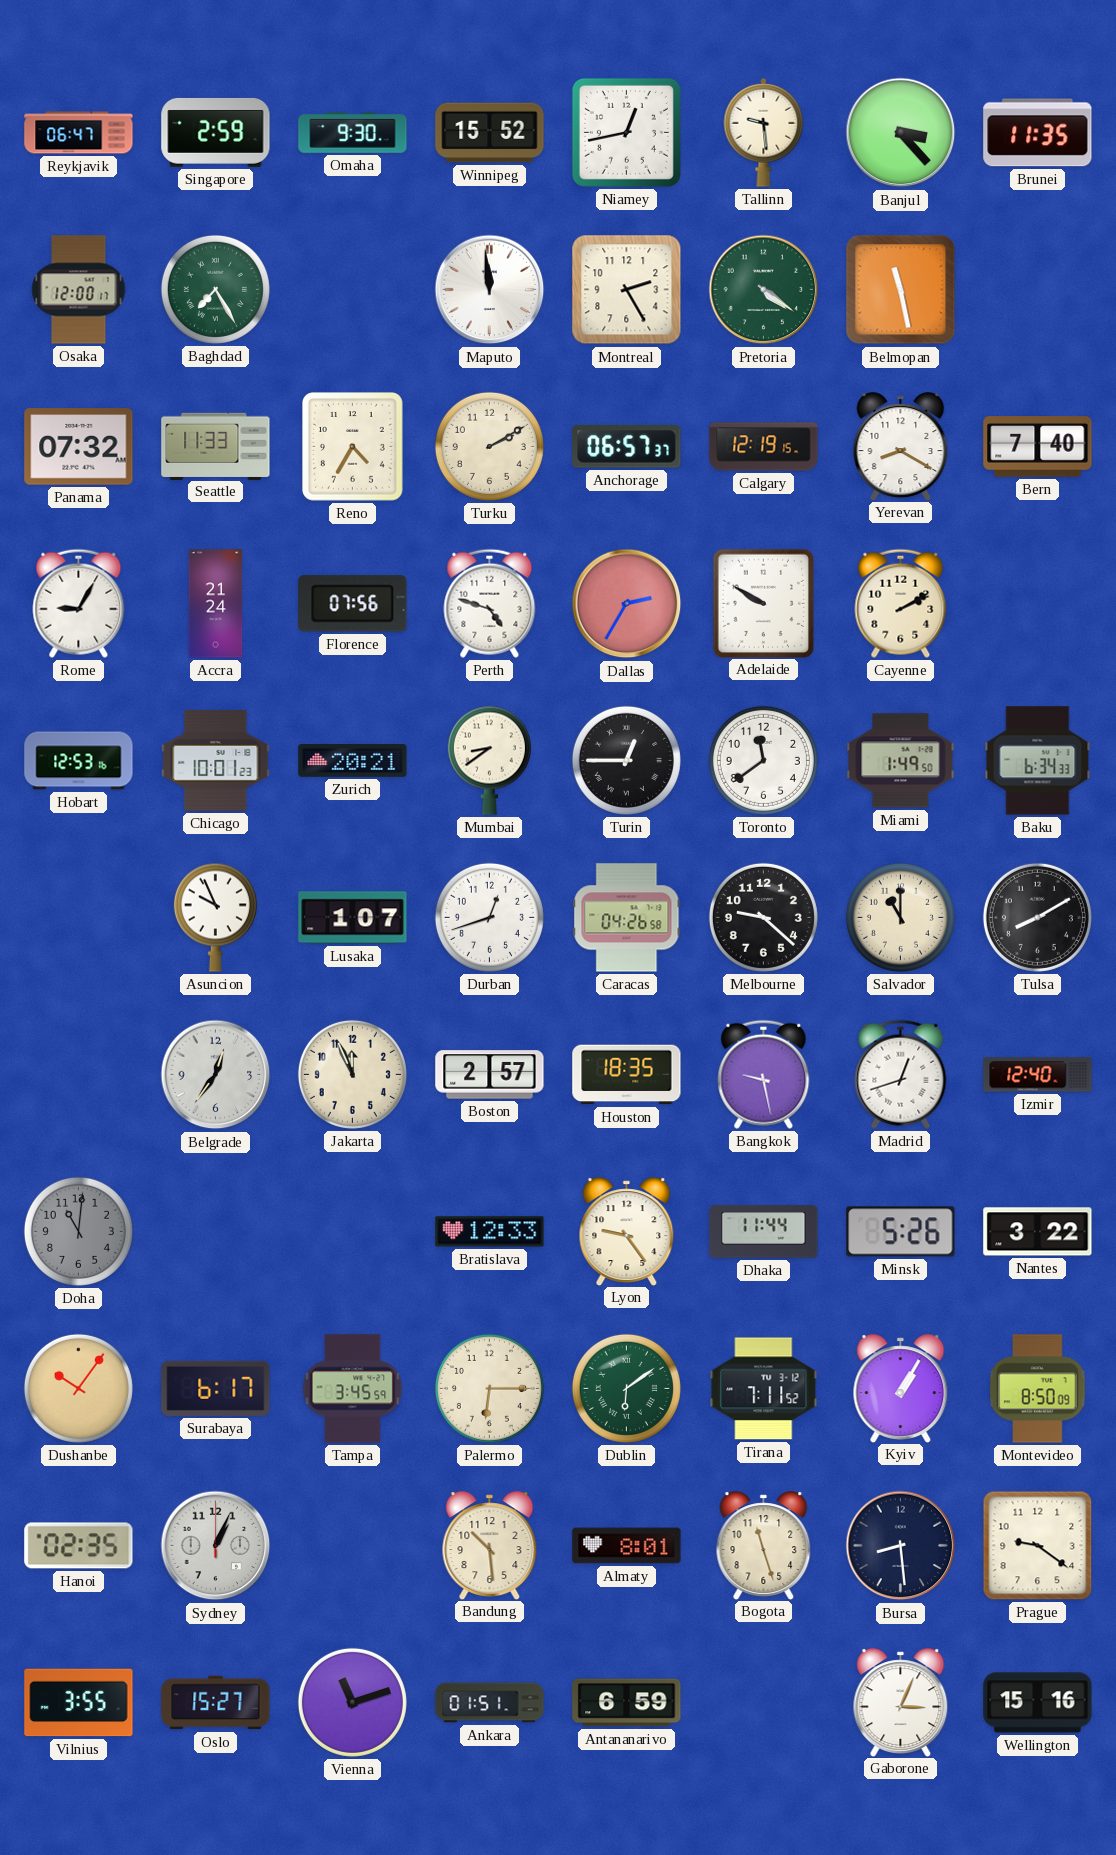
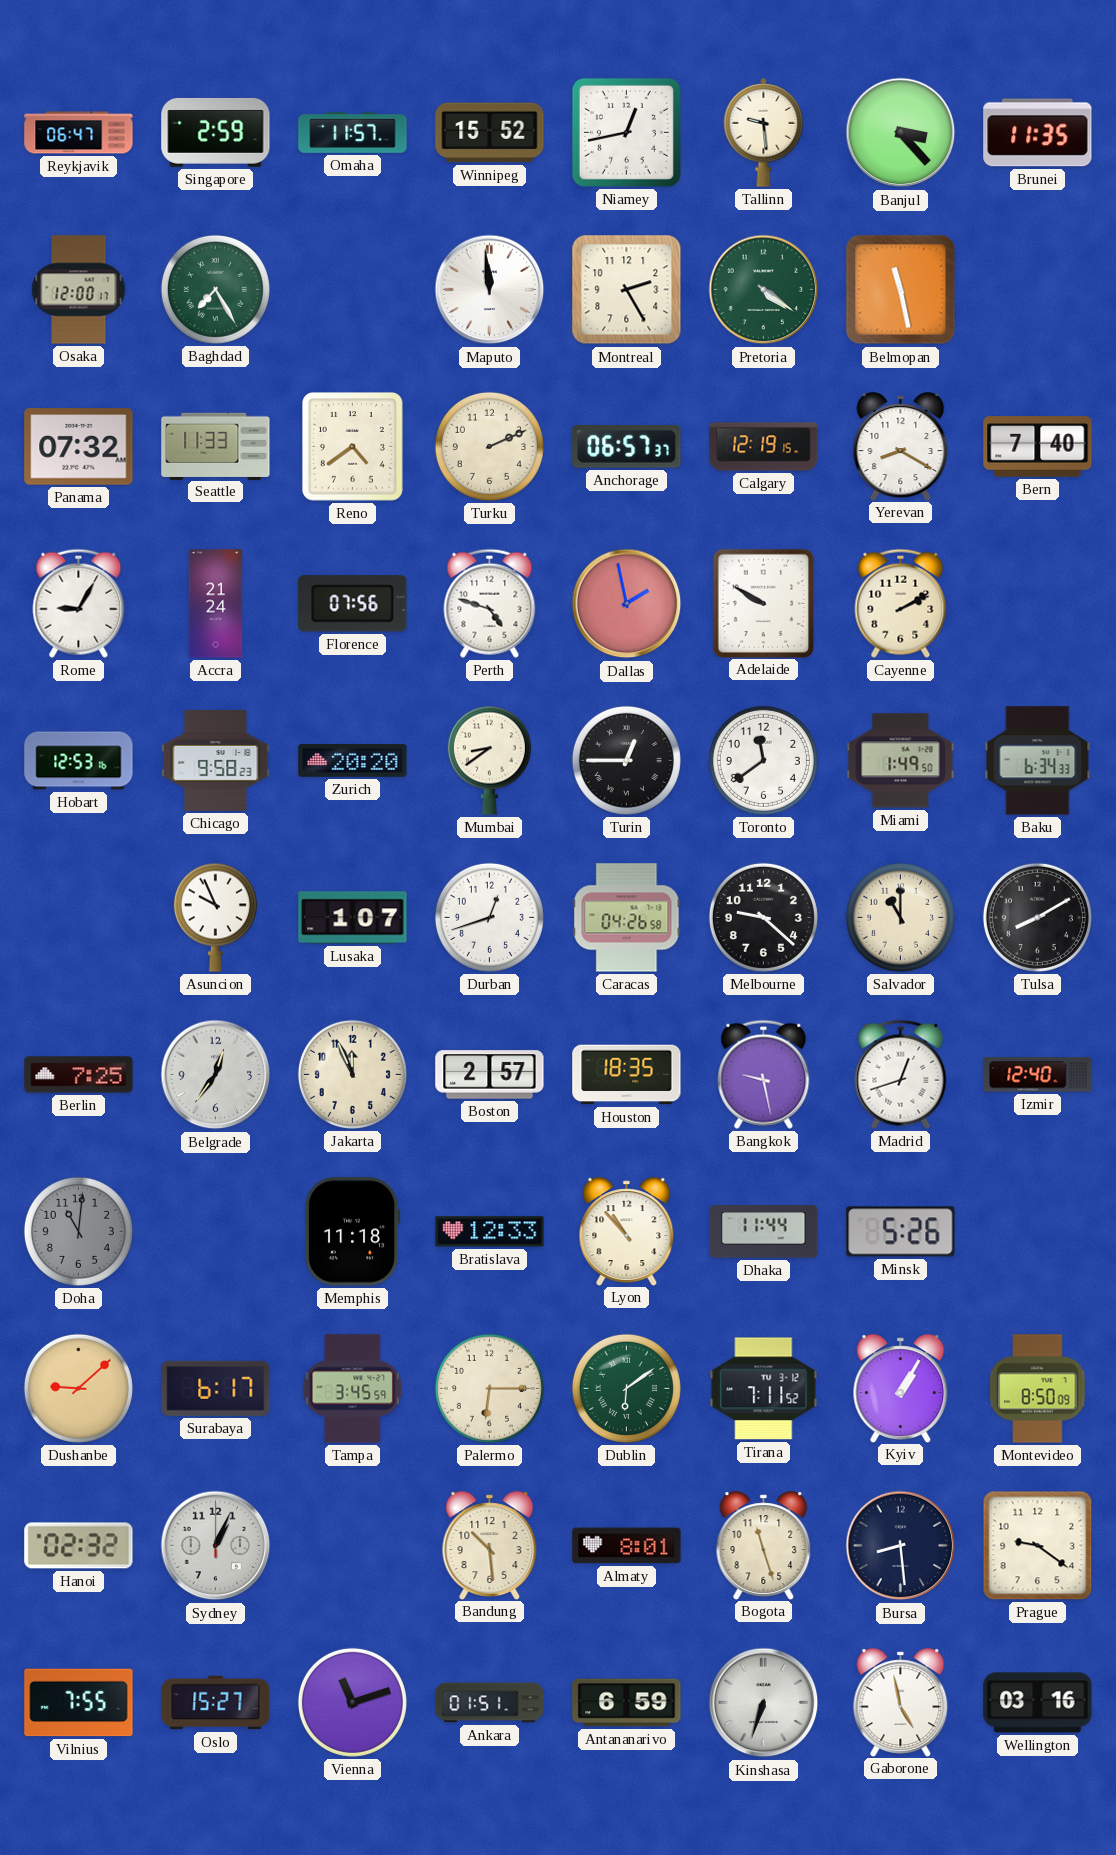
Omaha: 9:30 -> 11:57 (353, 133)
Reno: 4:35 -> 4:39 (353, 447)
Turku: 2:10 -> 2:11 (489, 446)
Dallas: 2:35 -> 1:58 (627, 604)
Chicago: 10:01 -> 9:58 (216, 761)
Zurich: 20:21 -> 20:20 (353, 761)
Berlin: none -> 7:25 (79, 1075)
Memphis: none -> 11:18 (352, 1232)
Lyon: 9:24 -> 10:53 (627, 1231)
Nantes: 3:22 -> none (1038, 1232)
Dushanbe: 10:06 -> 9:08 (78, 1388)
Hanoi: 02:35 -> 02:32 (79, 1546)
Vilnius: 3:55 -> 7:55 (79, 1703)
Kinshasa: none -> 6:33 (764, 1703)
Gaborone: 3:04 -> 4:58 (901, 1702)
Wellington: 15:16 -> 03:16 (1038, 1703)
